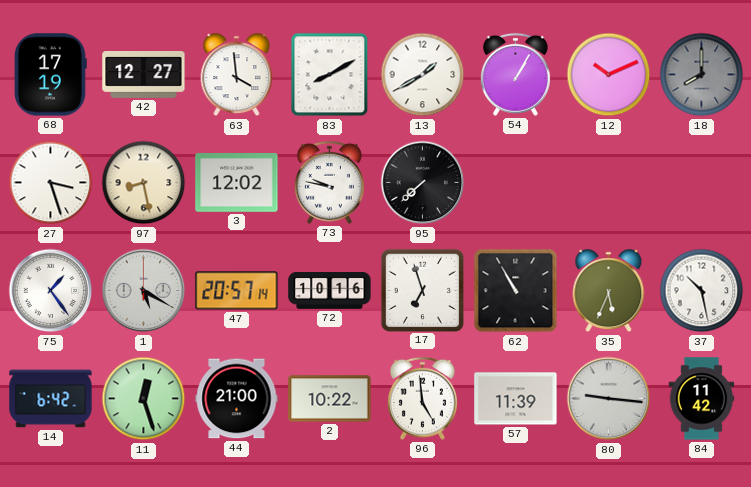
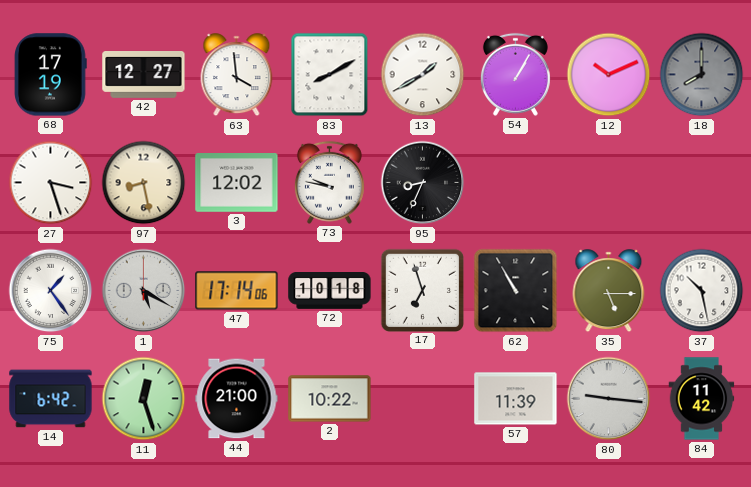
95: 7:38 -> 8:34 (423, 183)
47: 20:57 -> 17:14 (237, 291)
72: 10:16 -> 10:18 (330, 291)
35: 5:34 -> 5:15 (609, 291)
96: 4:59 -> none (422, 398)
